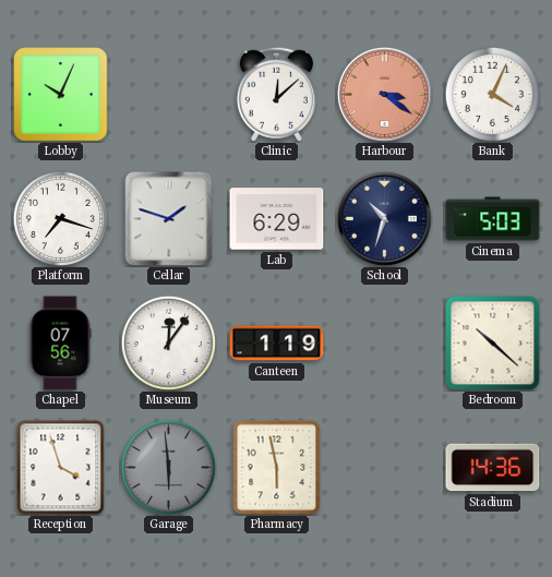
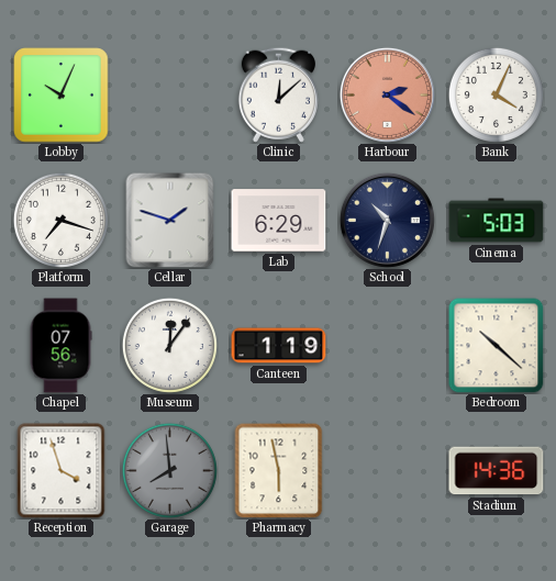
Harbour: 3:21 -> 2:21 (387, 94)
Garage: 5:59 -> 7:59 (169, 470)
